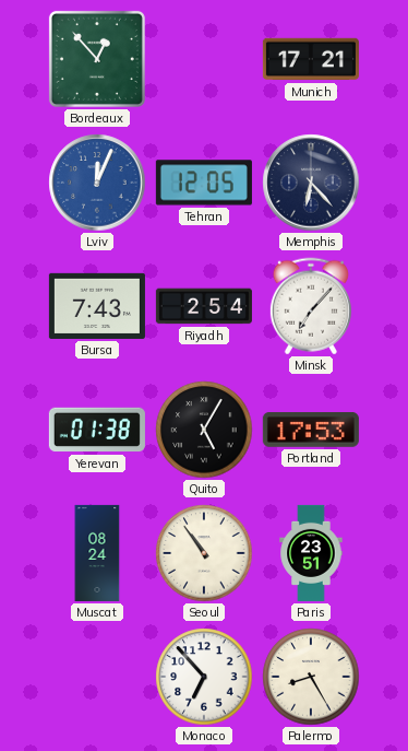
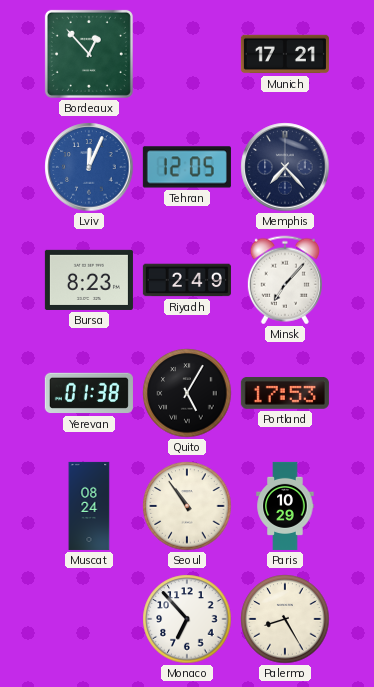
Memphis: 6:23 -> 7:23 (285, 167)
Bursa: 7:43 -> 8:23 (89, 280)
Riyadh: 2:54 -> 2:49 (187, 280)
Paris: 23:51 -> 10:29 (285, 506)
